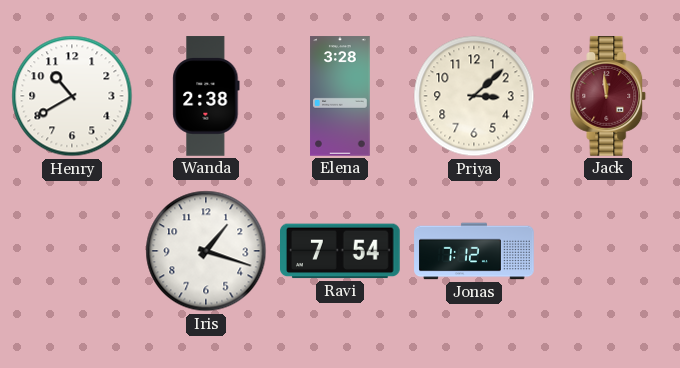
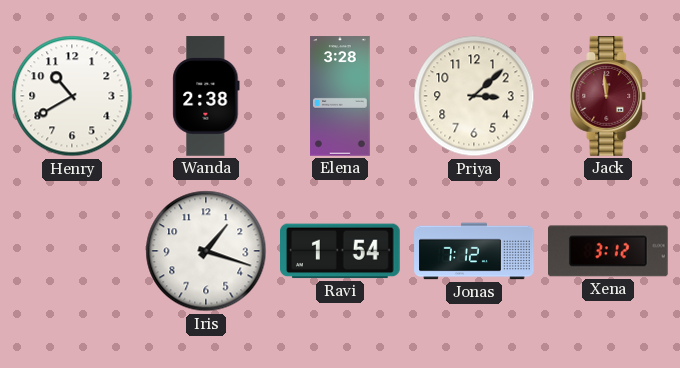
Ravi: 7:54 -> 1:54 (341, 251)
Xena: none -> 3:12 (609, 251)
